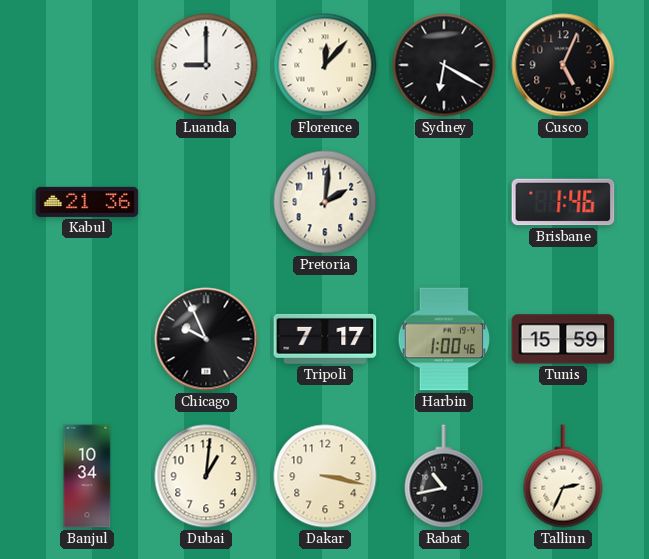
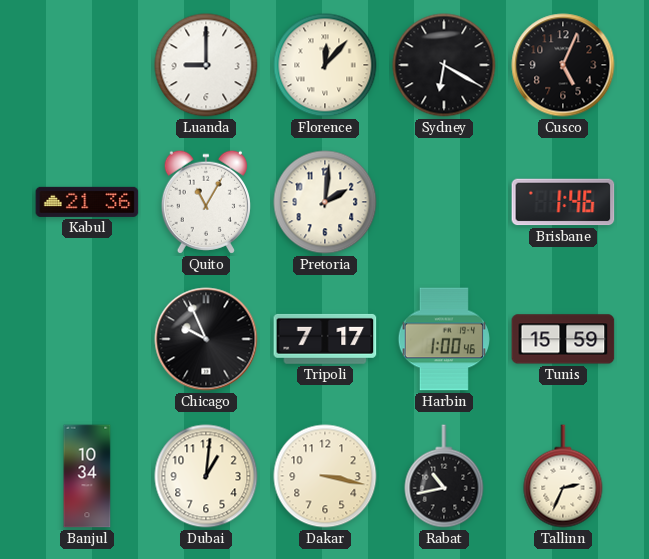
Quito: none -> 11:05 (206, 202)
